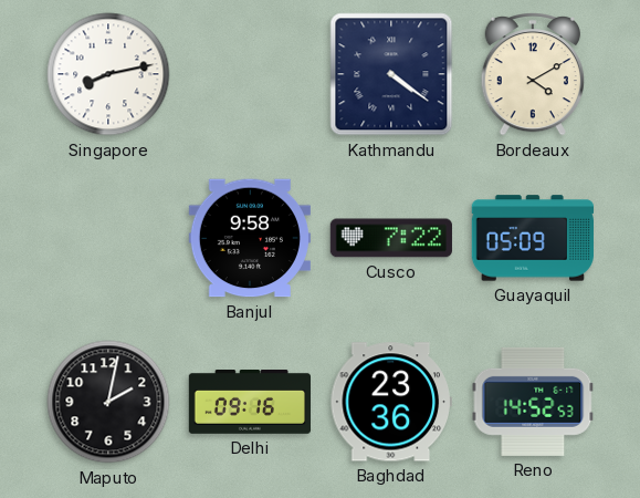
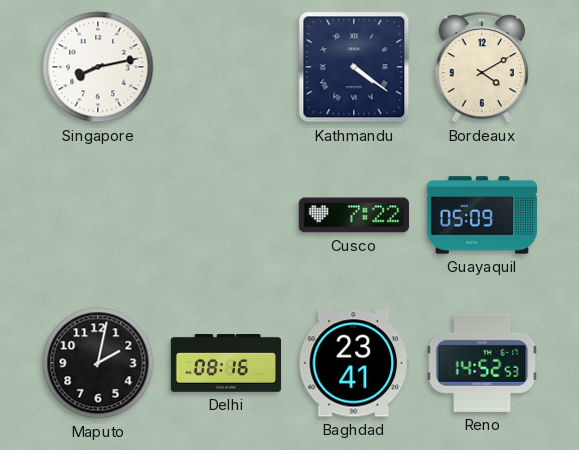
Banjul: 9:58 -> none (250, 238)
Delhi: 09:16 -> 08:16 (225, 364)
Baghdad: 23:36 -> 23:41 (354, 363)
